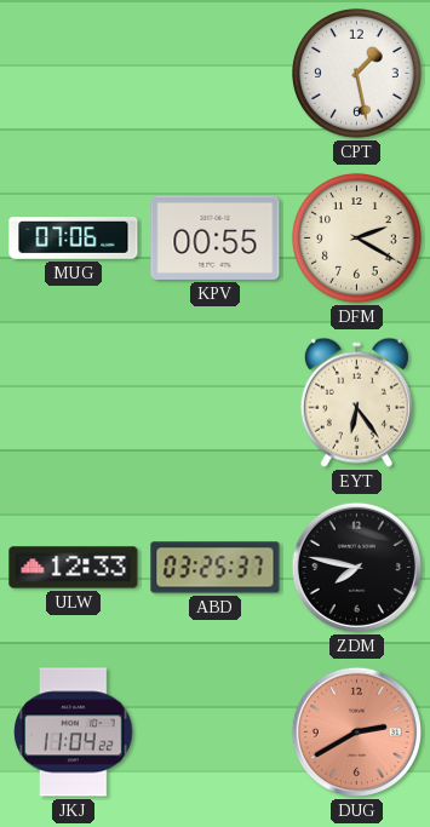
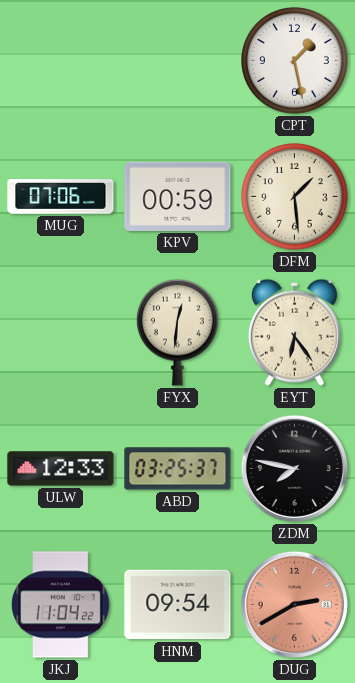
KPV: 00:55 -> 00:59 (178, 196)
DFM: 2:20 -> 1:29 (295, 197)
FYX: none -> 12:31 (177, 332)
HNM: none -> 09:54 (178, 605)
